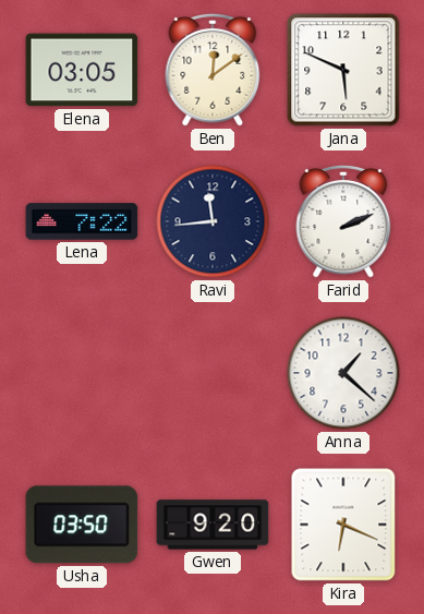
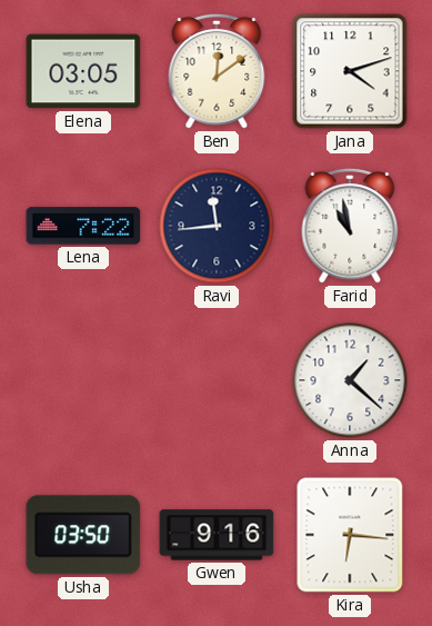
Jana: 5:49 -> 4:12 (350, 71)
Farid: 2:11 -> 10:58 (350, 226)
Gwen: 9:20 -> 9:16 (217, 535)
Kira: 6:19 -> 6:16 (350, 535)
